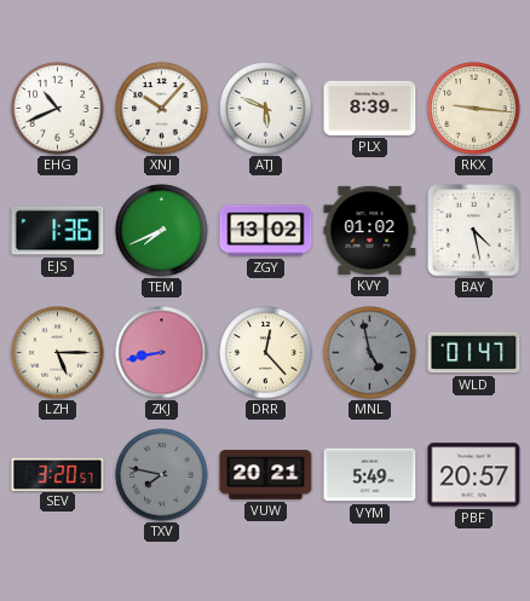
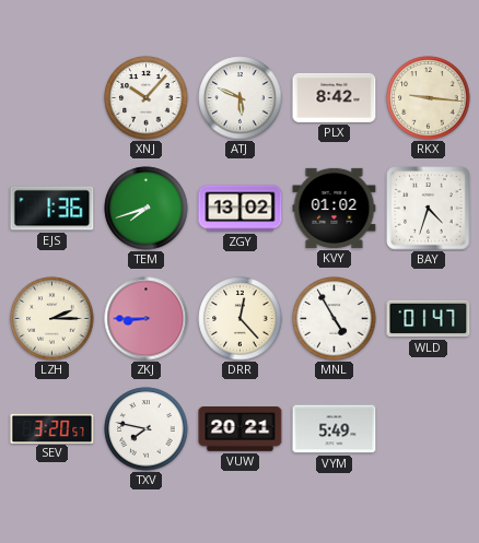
EHG: 10:41 -> none (58, 109)
PLX: 8:39 -> 8:42 (335, 97)
TEM: 7:41 -> 7:42 (147, 209)
BAY: 4:28 -> 4:33 (429, 209)
LZH: 5:15 -> 2:15 (52, 319)
ZKJ: 8:43 -> 8:45 (147, 319)
MNL: 4:58 -> 4:55 (335, 319)
MNL dial: grey -> white (335, 319)
TXV dial: grey -> white (147, 429)
PBF: 20:57 -> none (474, 475)
